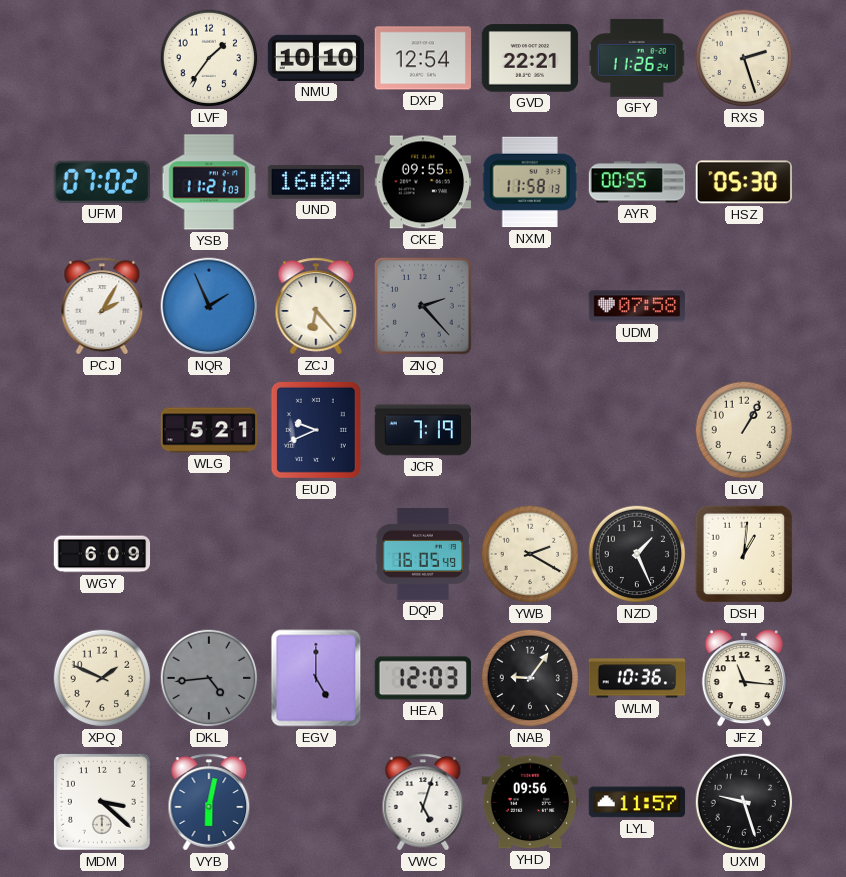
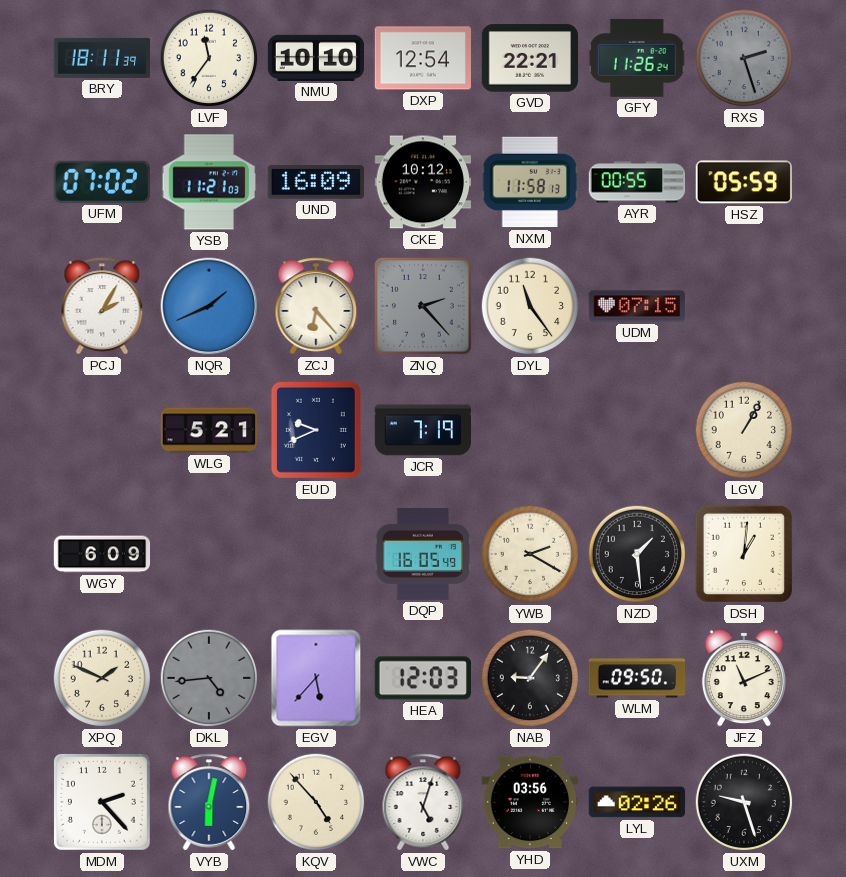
BRY: none -> 18:11 (102, 58)
LVF: 1:36 -> 11:36 (209, 58)
RXS dial: cream -> grey (744, 58)
CKE: 09:55 -> 10:12 (423, 182)
HSZ: 05:30 -> 05:59 (743, 182)
NQR: 1:56 -> 1:41 (209, 306)
DYL: none -> 11:24 (530, 306)
UDM: 07:58 -> 07:15 (637, 306)
NZD: 1:26 -> 1:29 (637, 554)
EGV: 5:00 -> 5:37 (316, 678)
WLM: 10:36 -> 09:50 (637, 678)
JFZ: 11:16 -> 11:11 (744, 678)
MDM: 3:22 -> 2:23 (102, 802)
KQV: none -> 4:53 (316, 802)
YHD: 09:56 -> 03:56 (530, 802)
LYL: 11:57 -> 02:26 (637, 802)
